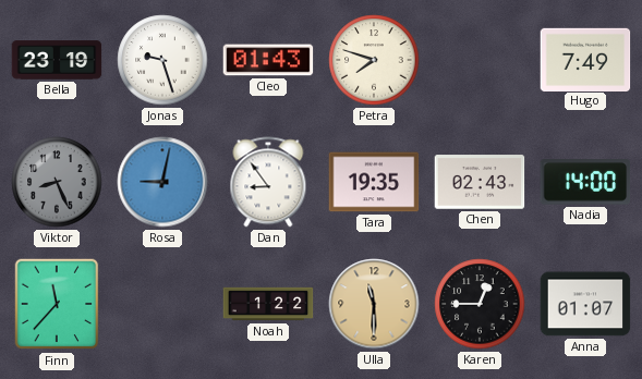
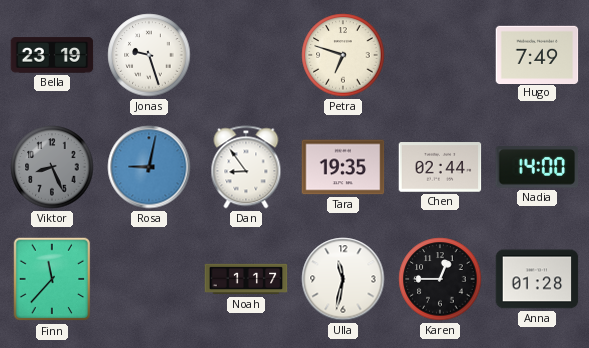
Cleo: 01:43 -> none (268, 60)
Petra: 7:48 -> 6:48 (343, 55)
Chen: 02:43 -> 02:44 (440, 167)
Noah: 1:22 -> 1:17 (246, 279)
Ulla: 11:30 -> 11:32 (343, 279)
Ulla dial: champagne -> white (343, 279)
Anna: 01:07 -> 01:28 (537, 279)
